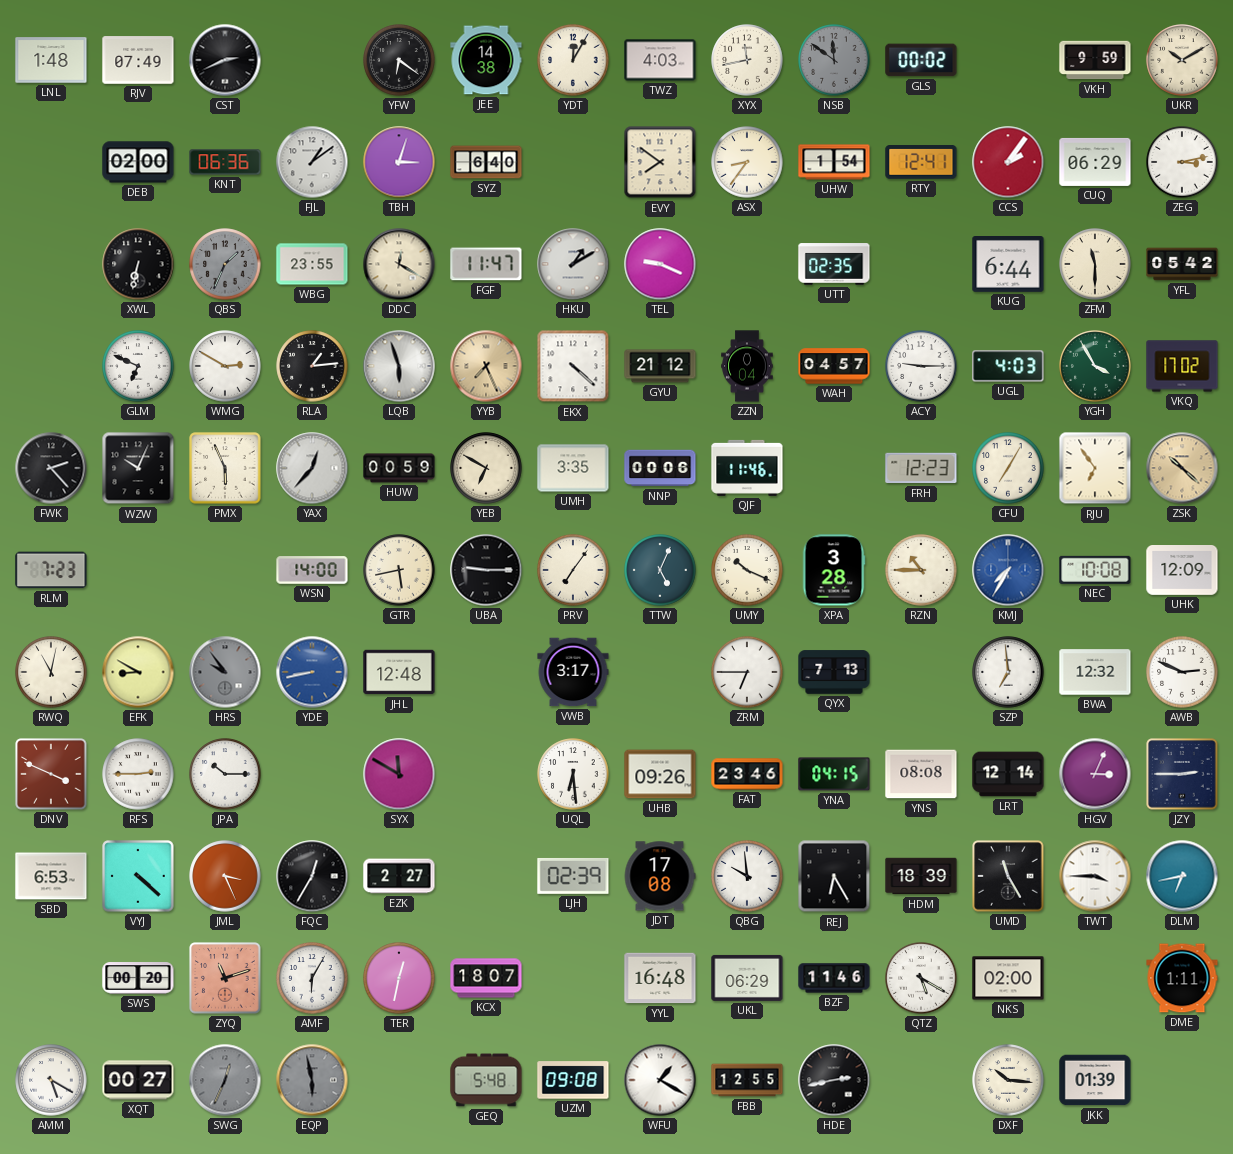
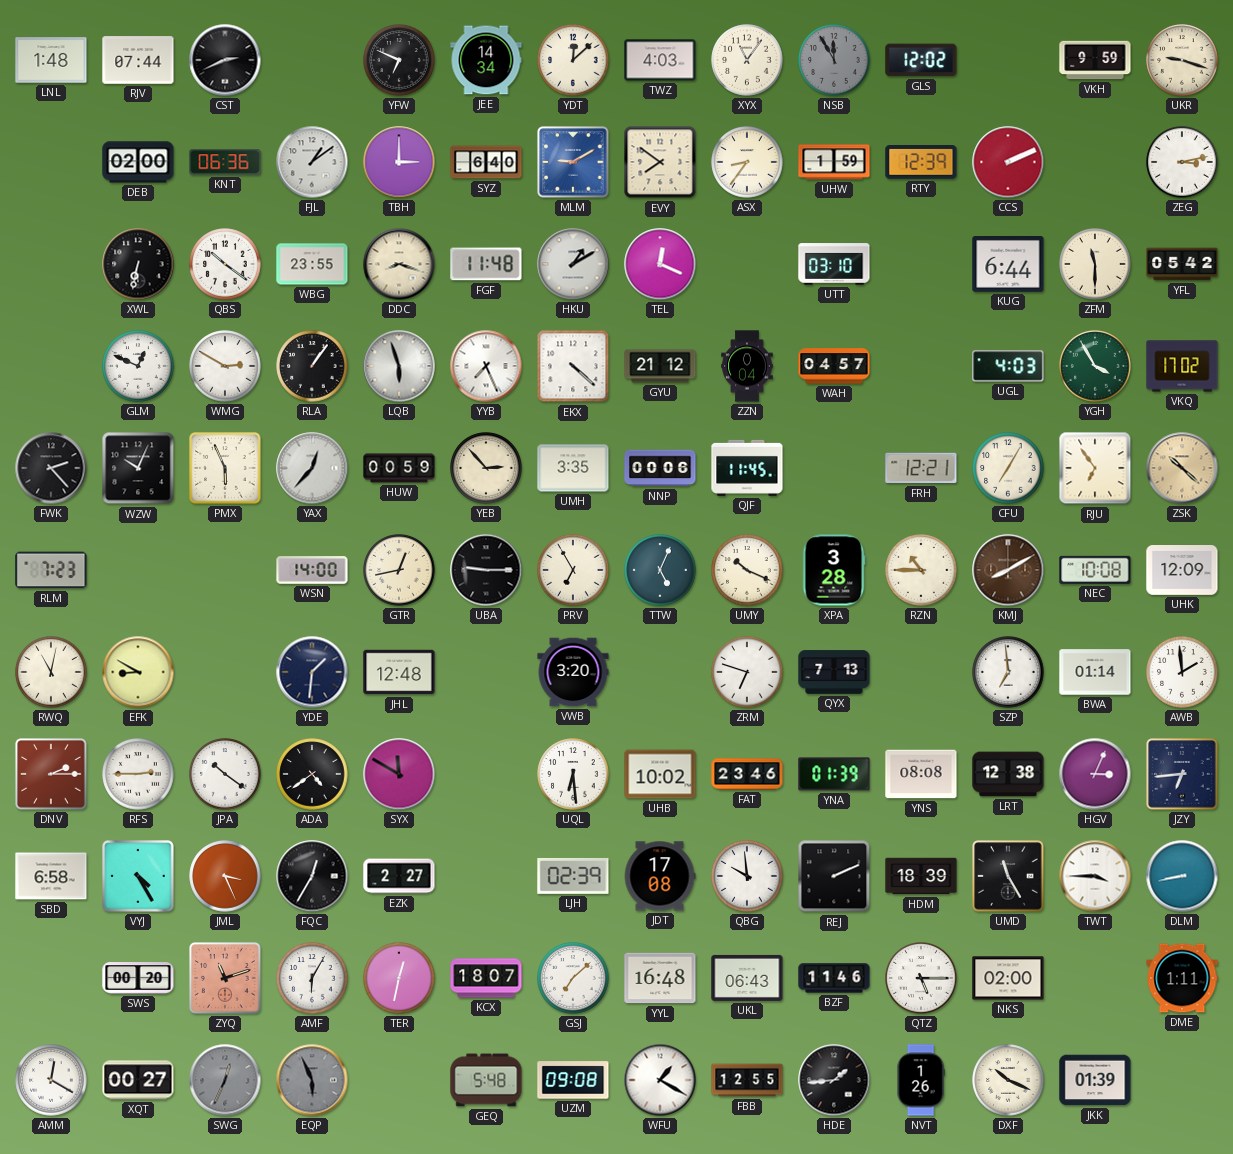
RJV: 07:49 -> 07:44 (138, 60)
YFW: 6:21 -> 6:49 (399, 60)
JEE: 14:38 -> 14:34 (486, 60)
YDT: 12:05 -> 12:08 (573, 60)
XYX: 11:43 -> 11:06 (747, 60)
NSB: 11:51 -> 11:55 (834, 60)
GLS: 00:02 -> 12:02 (921, 60)
UKR: 10:10 -> 9:18 (1182, 60)
TBH: 3:03 -> 3:00 (399, 162)
MLM: none -> 9:10 (573, 162)
UHW: 1:54 -> 1:59 (834, 162)
RTY: 12:41 -> 12:39 (921, 163)
CCS: 2:06 -> 2:11 (1008, 162)
CUQ: 06:29 -> none (1095, 162)
QBS: 1:34 -> 10:21 (225, 264)
QBS dial: grey -> white (225, 264)
DDC: 12:20 -> 8:18 (399, 264)
FGF: 11:47 -> 11:48 (486, 264)
TEL: 9:19 -> 12:19 (660, 264)
UTT: 02:35 -> 03:10 (834, 264)
GLM: 6:49 -> 12:49 (138, 366)
RLA: 1:14 -> 1:06 (312, 366)
YYB dial: champagne -> white (486, 366)
ACY: 9:15 -> none (921, 366)
YEB: 6:50 -> 2:53 (486, 468)
QJF: 11:46 -> 11:45 (747, 468)
FRH: 12:23 -> 12:21 (921, 468)
GTR: 5:43 -> 12:43 (399, 570)
PRV: 7:06 -> 6:55 (573, 570)
KMJ: 7:35 -> 8:10 (1008, 570)
KMJ dial: blue -> brown (1008, 570)
HRS: 9:54 -> none (225, 672)
YDE: 8:43 -> 1:31 (312, 672)
YDE dial: blue -> navy (312, 672)
VWB: 3:17 -> 3:20 (573, 672)
ZRM: 6:45 -> 6:48 (747, 672)
BWA: 12:32 -> 01:14 (1095, 672)
AWB: 2:49 -> 1:59 (1182, 672)
DNV: 3:49 -> 2:15 (51, 774)
JPA: 10:15 -> 10:21 (225, 774)
ADA: none -> 4:39 (312, 774)
UHB: 09:26 -> 10:02 (660, 774)
YNA: 04:15 -> 01:39 (834, 774)
LRT: 12:14 -> 12:38 (1008, 774)
JZY: 2:45 -> 6:44 (1182, 774)
SBD: 6:53 -> 6:58 (51, 876)
VYJ: 4:22 -> 4:25 (138, 876)
REJ: 6:25 -> 2:11 (834, 876)
DLM: 6:43 -> 8:43 (1182, 876)
GSJ: none -> 7:08 (573, 978)
UKL: 06:29 -> 06:43 (747, 978)
QTZ: 5:20 -> 5:15 (921, 978)
AMM: 5:20 -> 12:20 (51, 1080)
EQP: 5:58 -> 5:56 (312, 1080)
HDE: 2:43 -> 1:44 (834, 1080)
NVT: none -> 1:26 (921, 1080)
DXF: 10:16 -> 10:19 (1008, 1080)
